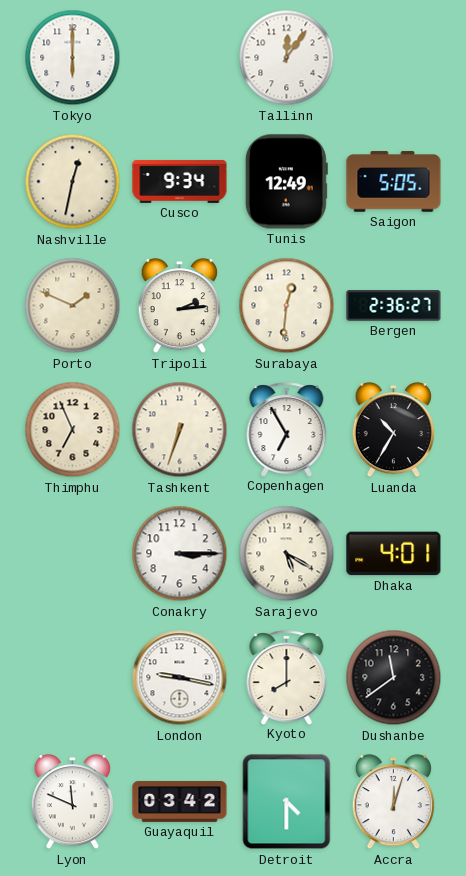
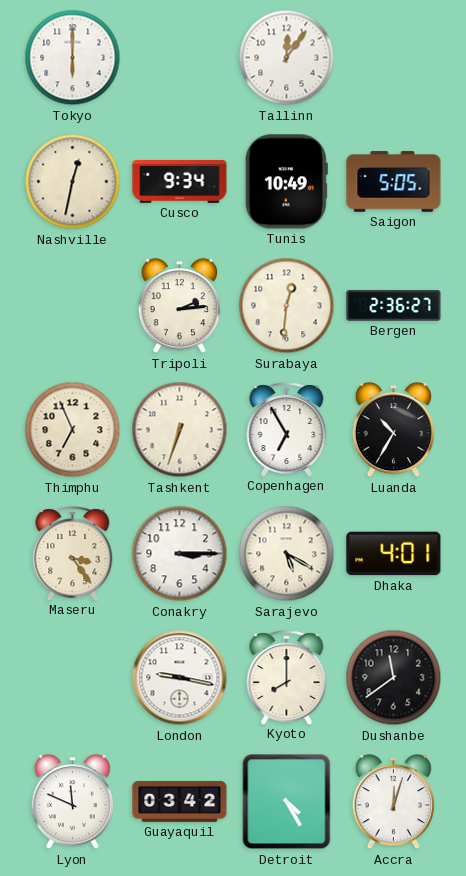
Tunis: 12:49 -> 10:49 (286, 182)
Porto: 1:49 -> none (73, 306)
Maseru: none -> 3:24 (73, 553)
Detroit: 4:30 -> 4:25 (287, 802)
